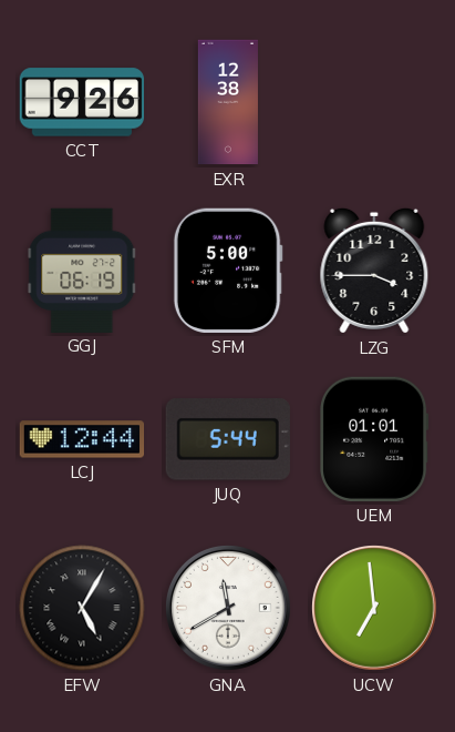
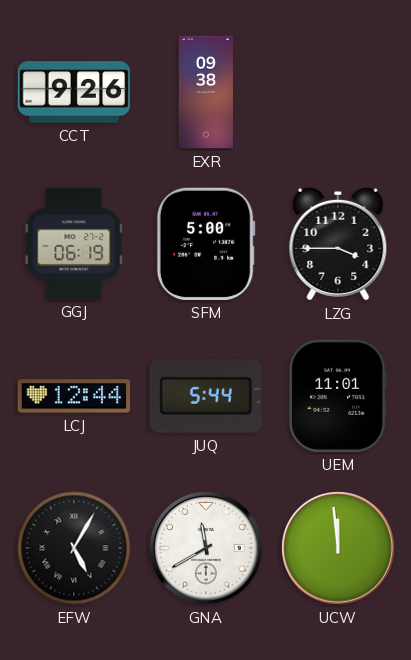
EXR: 12:38 -> 09:38 (206, 92)
UEM: 01:01 -> 11:01 (339, 396)
UCW: 6:59 -> 11:59 (339, 549)
